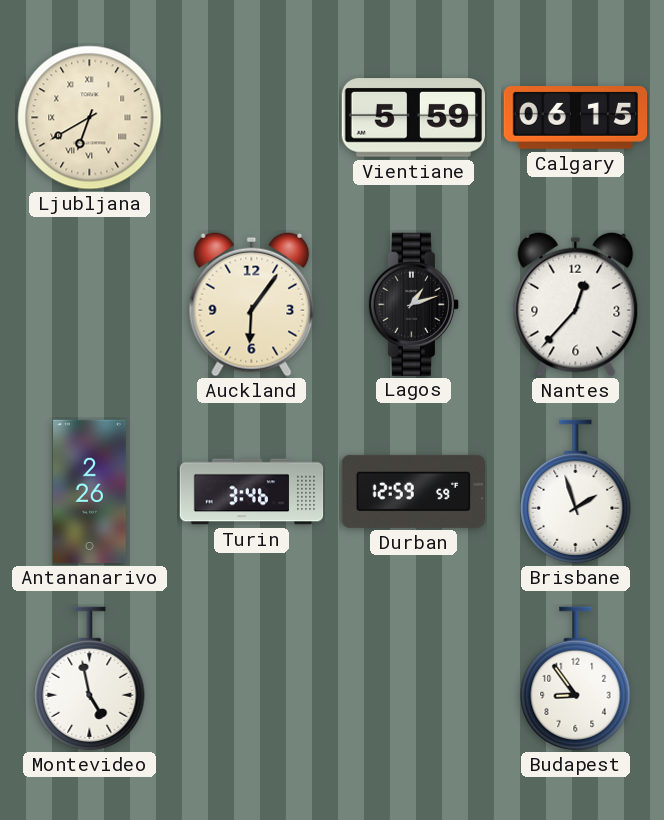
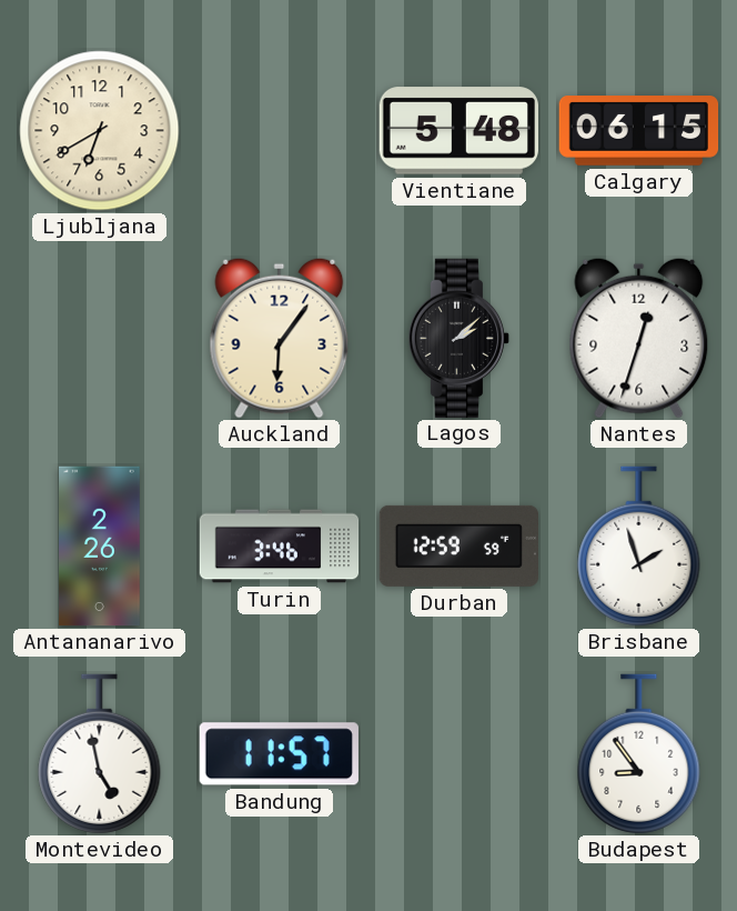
Ljubljana numerals: Roman -> Arabic (100, 131)
Vientiane: 5:59 -> 5:48 (458, 131)
Lagos: 1:12 -> 2:08 (458, 338)
Nantes: 12:37 -> 12:33 (639, 338)
Bandung: none -> 11:57 (279, 754)
